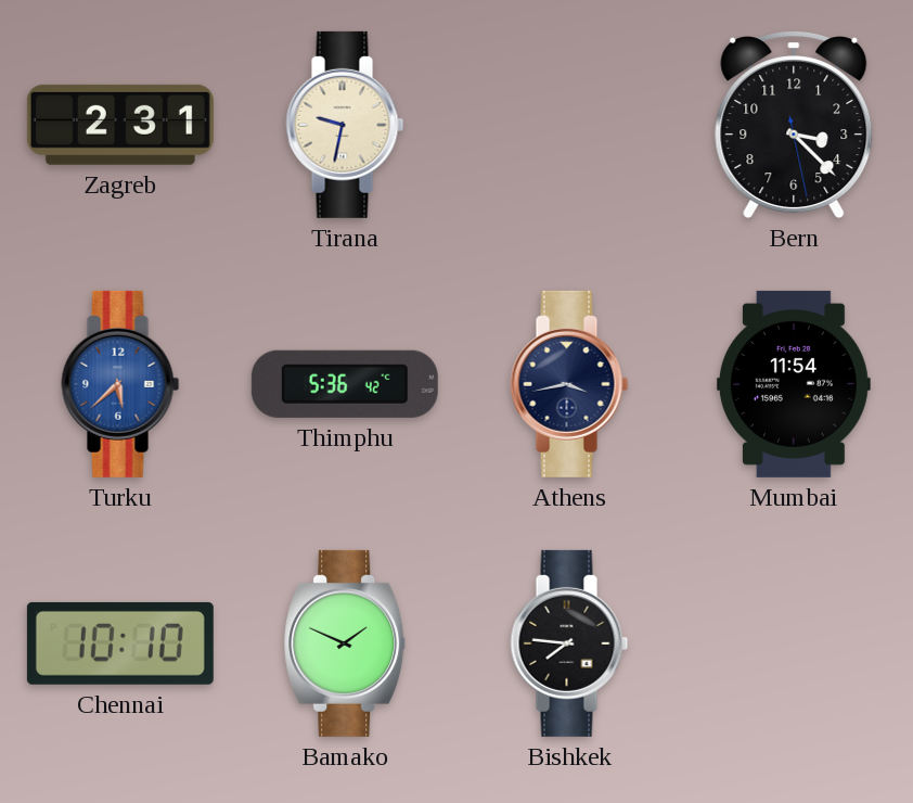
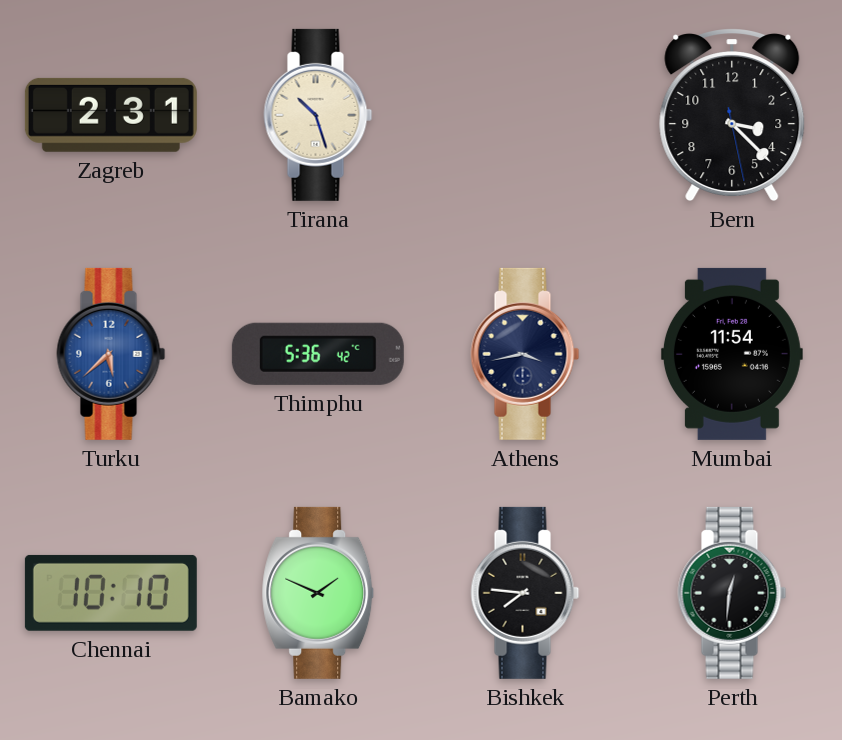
Tirana: 9:32 -> 10:27 (318, 115)
Perth: none -> 12:31 (732, 593)
